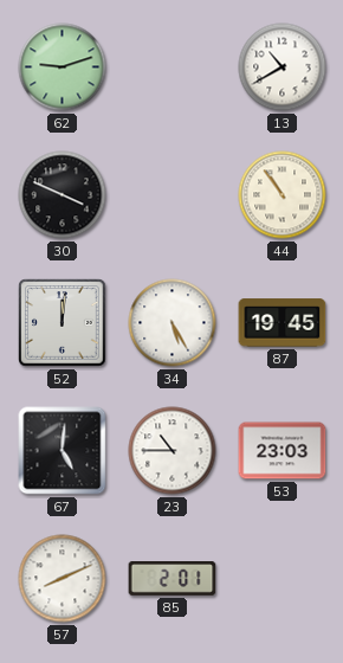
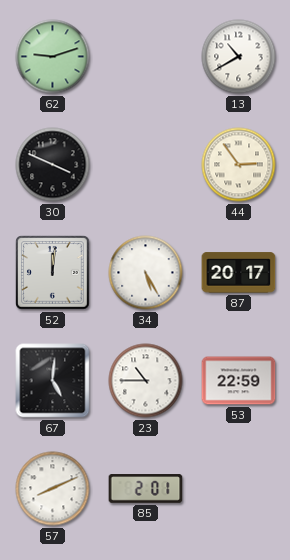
44: 10:54 -> 2:54 (239, 165)
87: 19:45 -> 20:17 (239, 273)
53: 23:03 -> 22:59 (239, 381)
